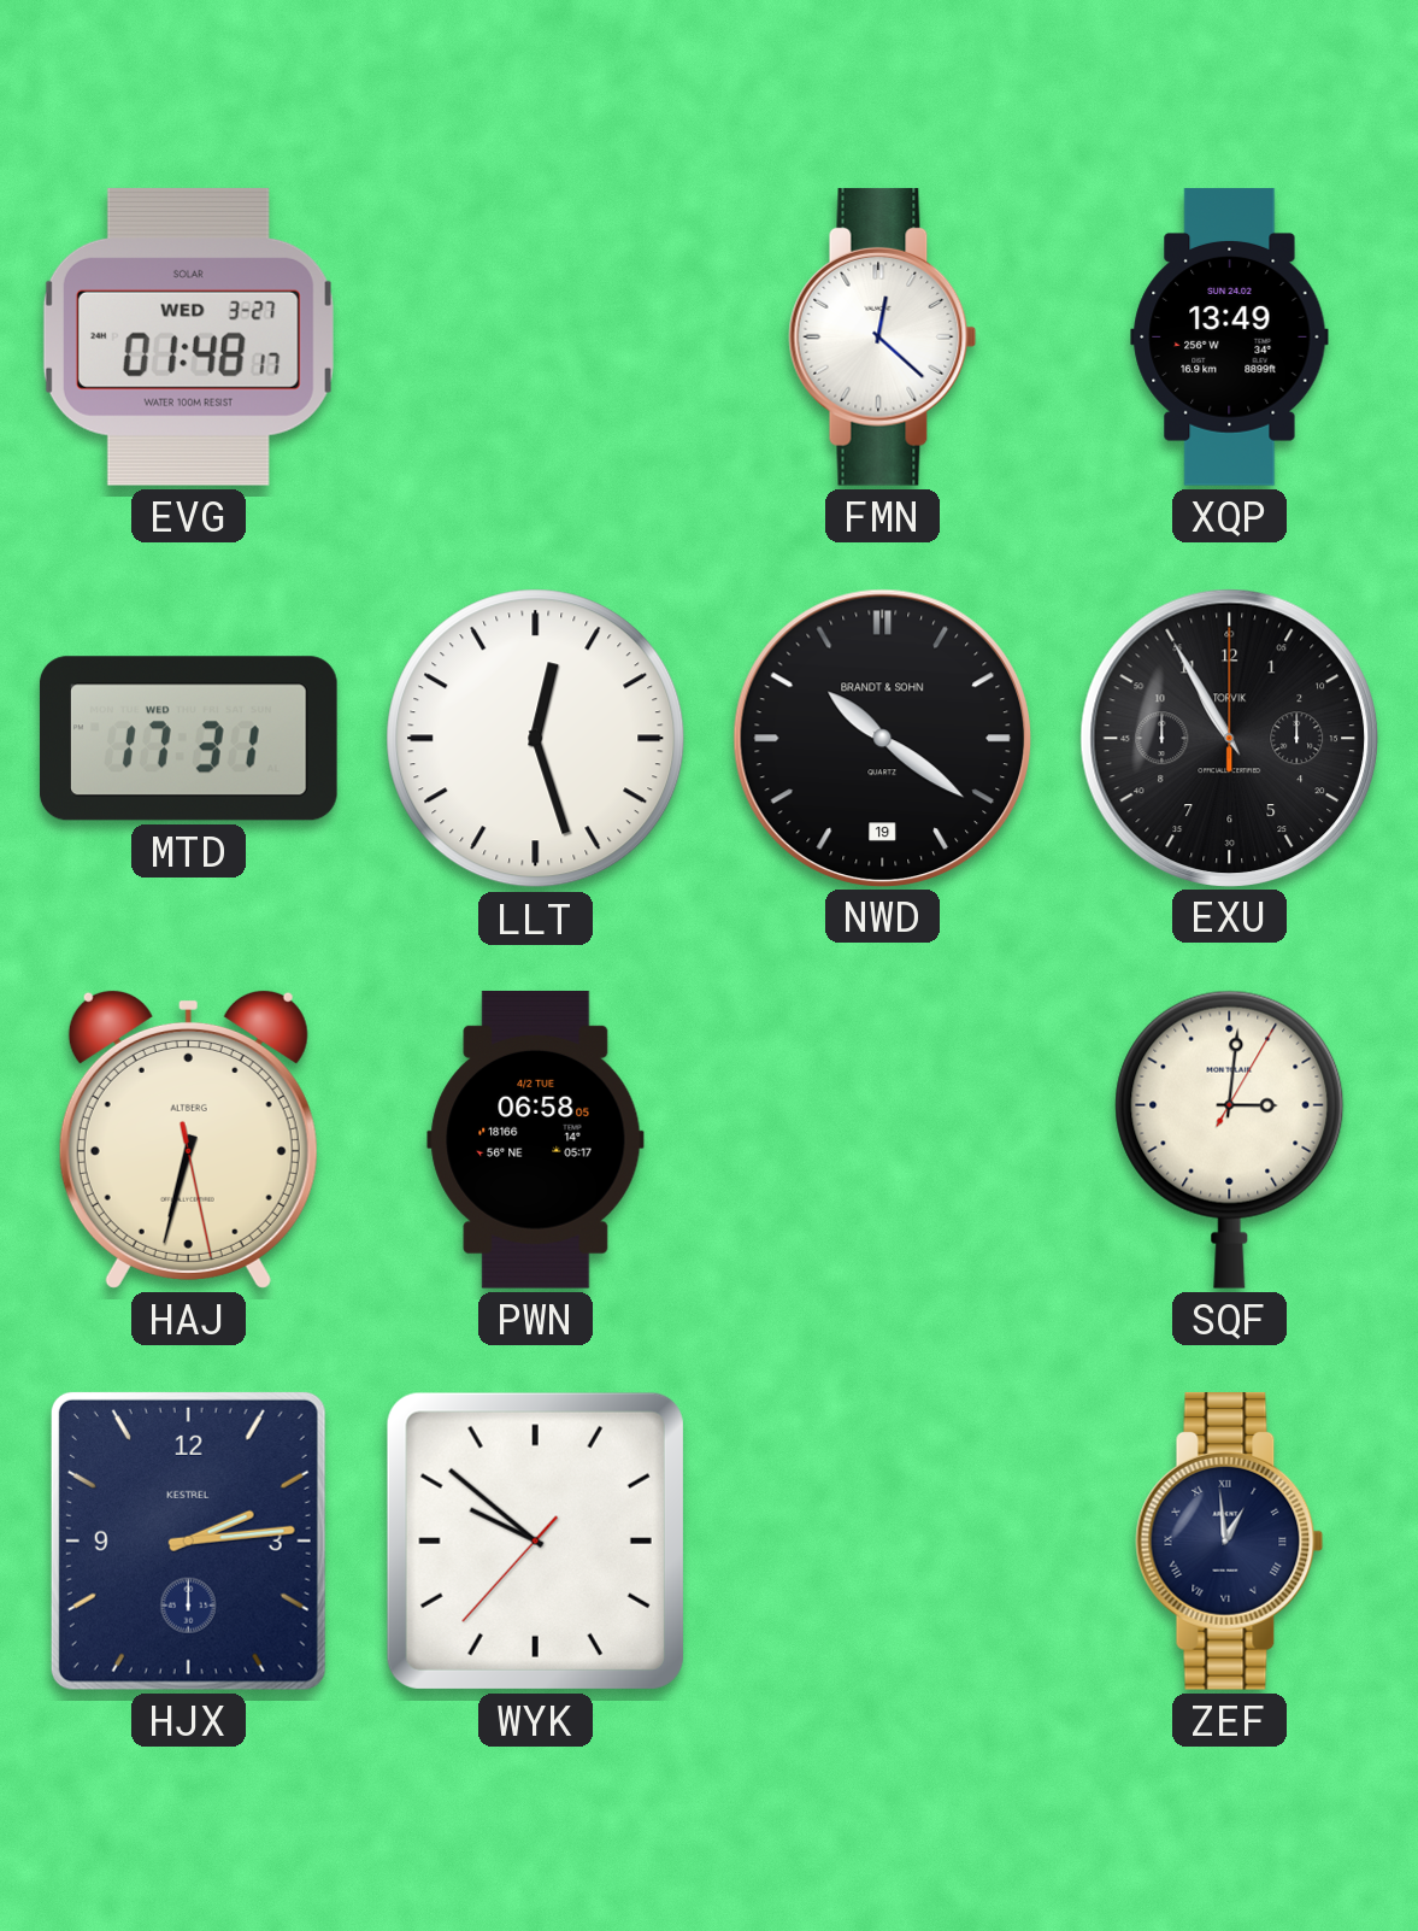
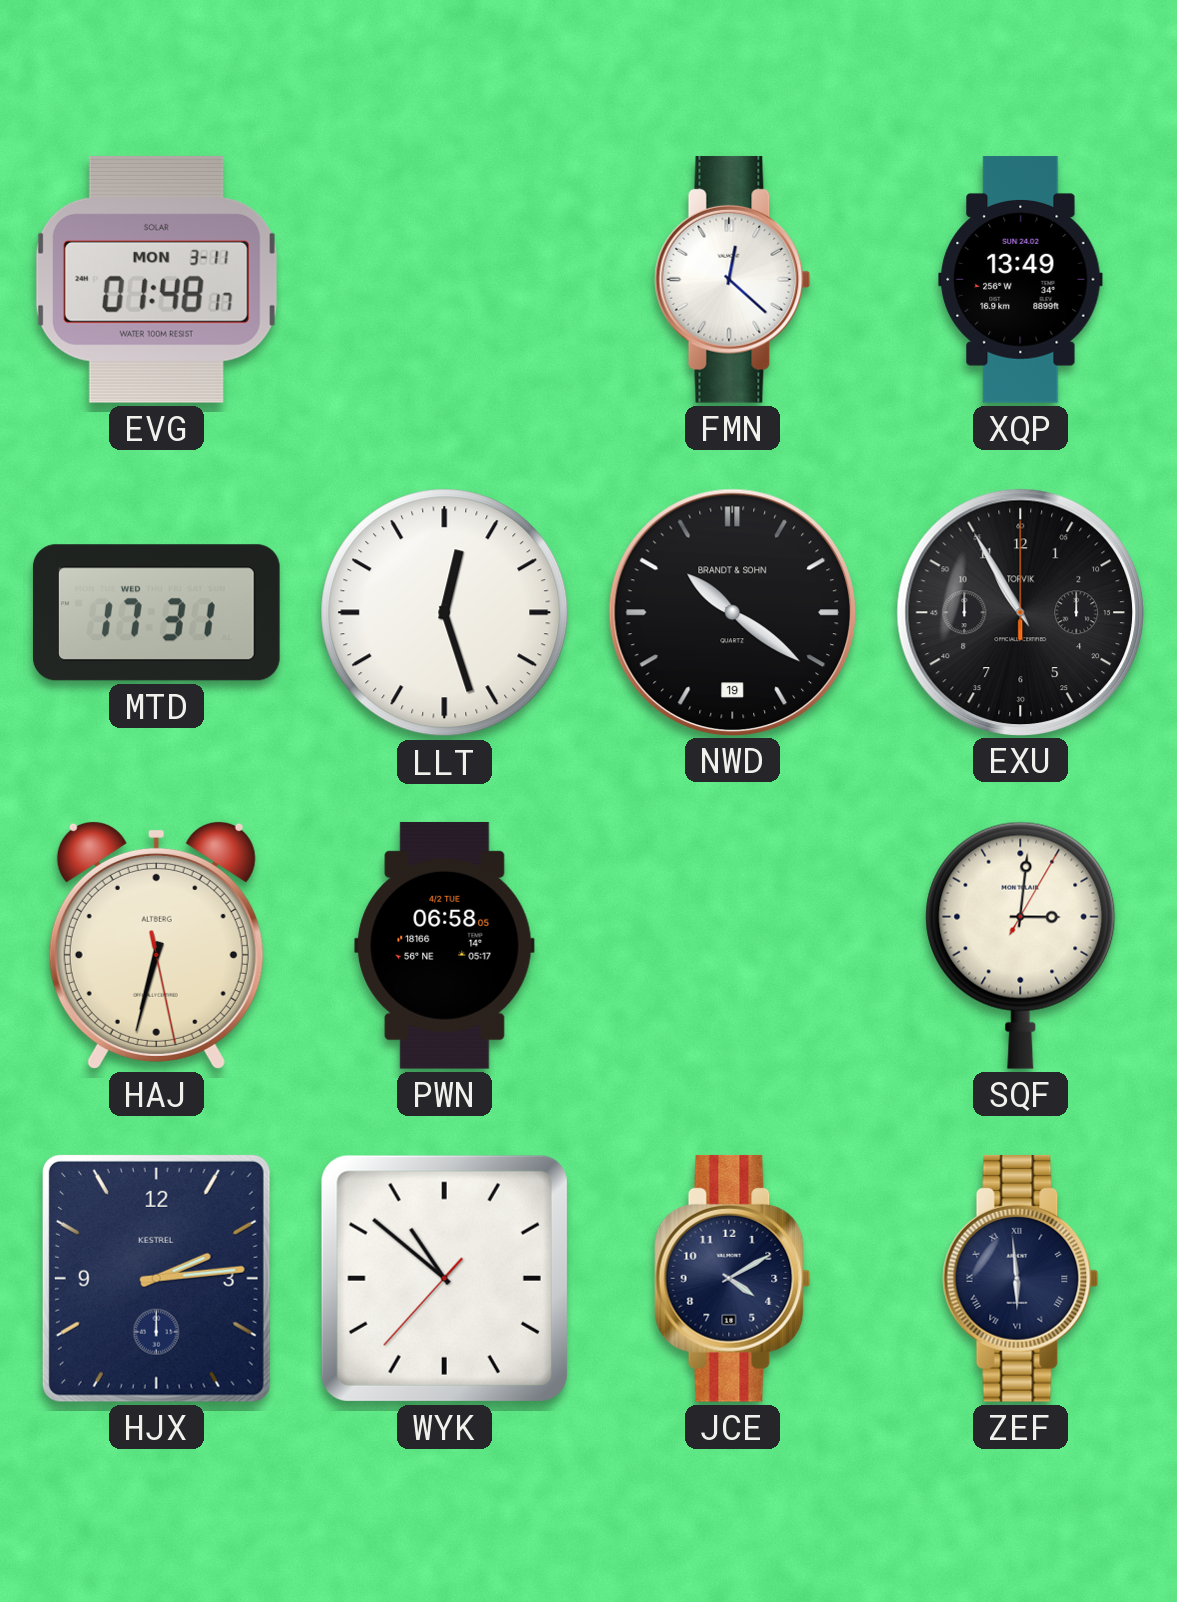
EVG date: WED 3-27 -> MON 3-11 (156, 279)
WYK: 9:51 -> 10:51 (444, 1278)
JCE: none -> 4:10 (733, 1278)
ZEF: 12:59 -> 5:59 (1021, 1278)
